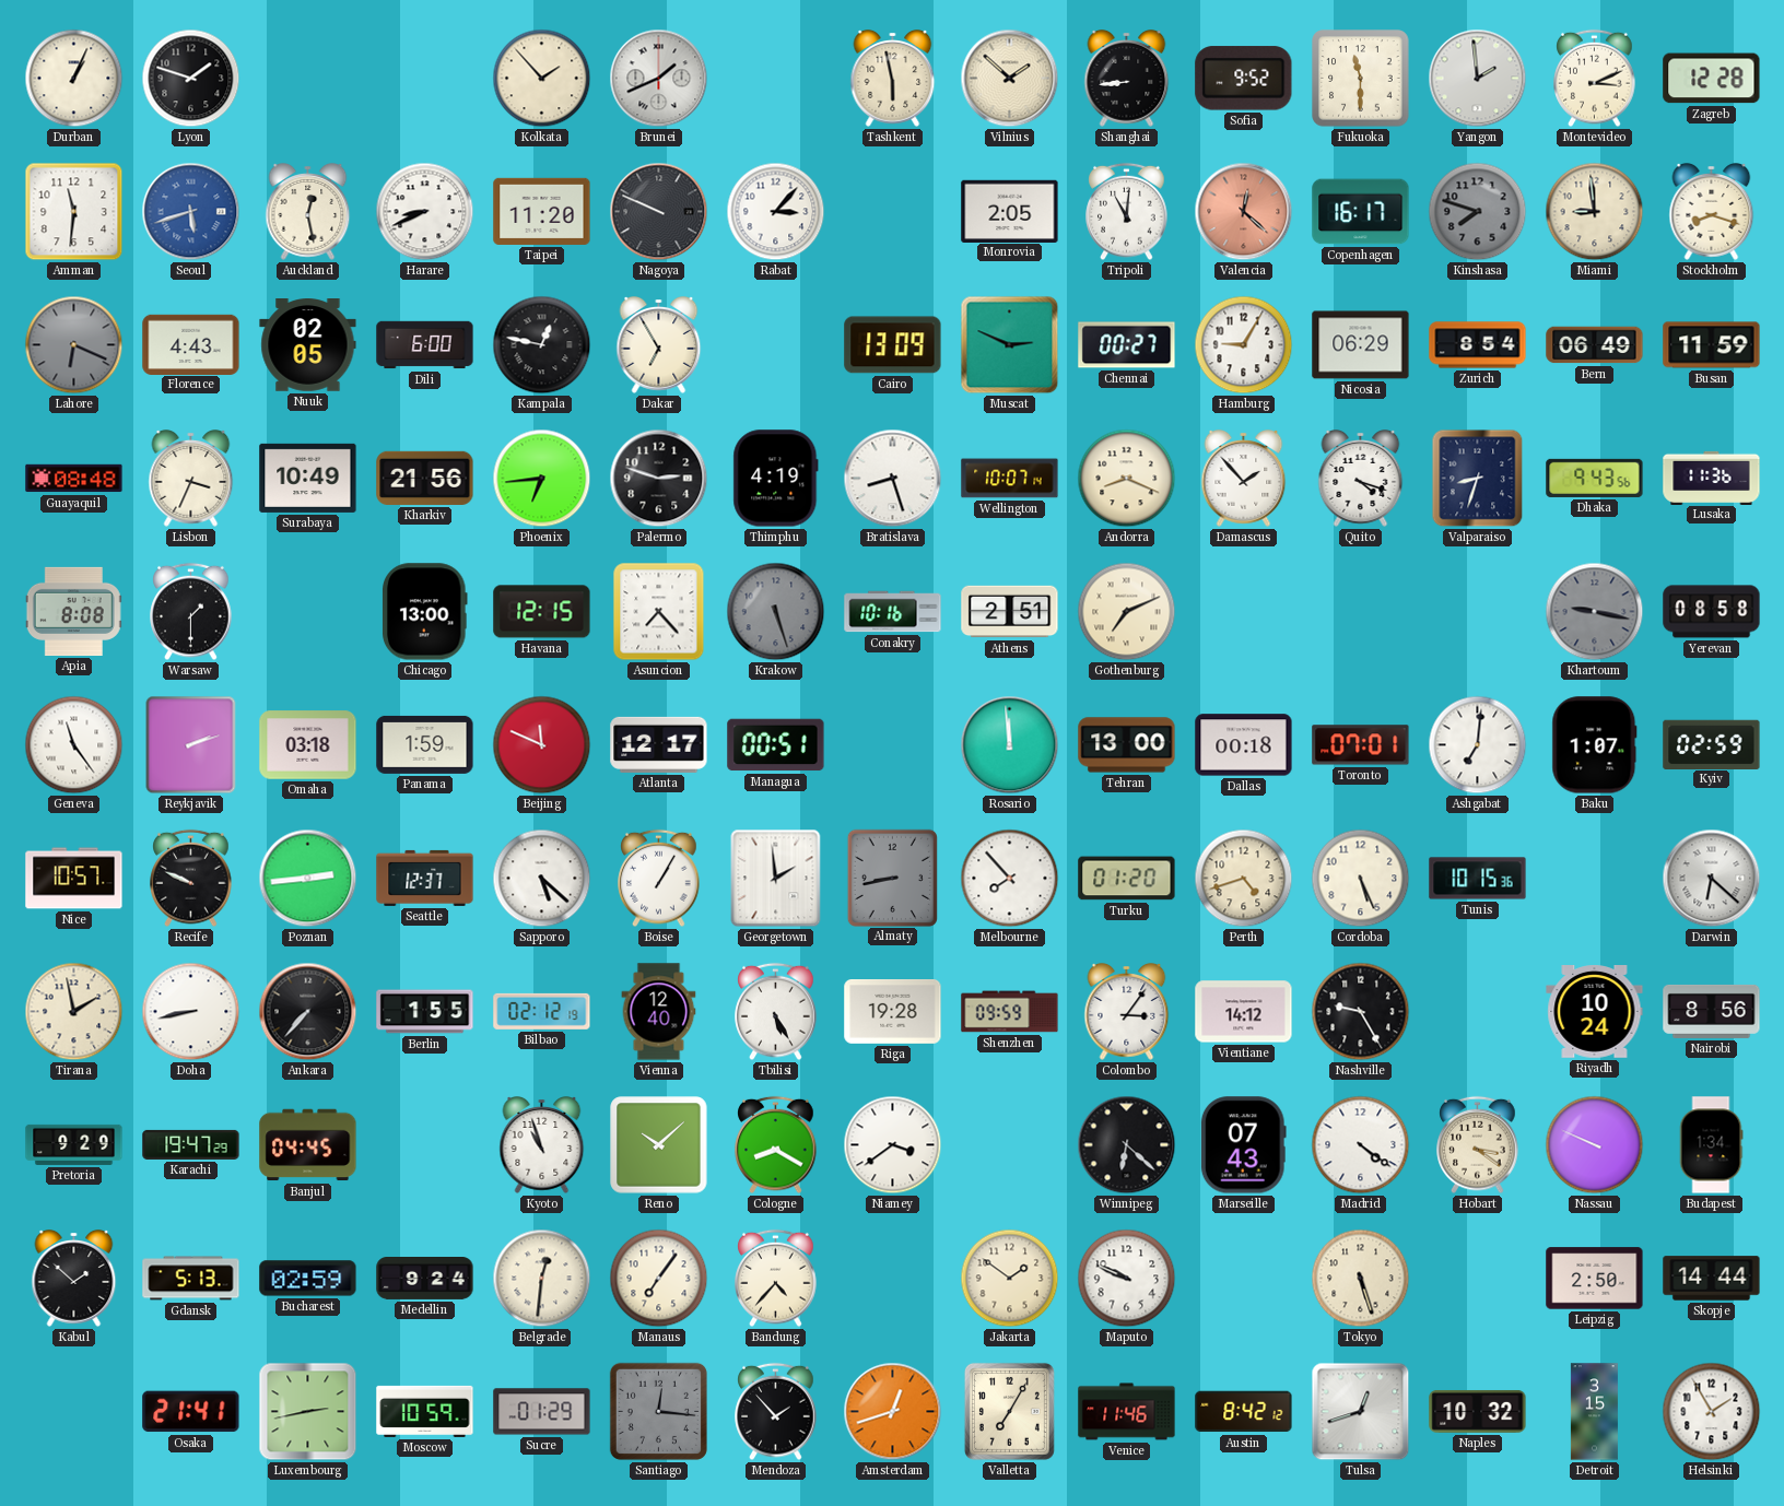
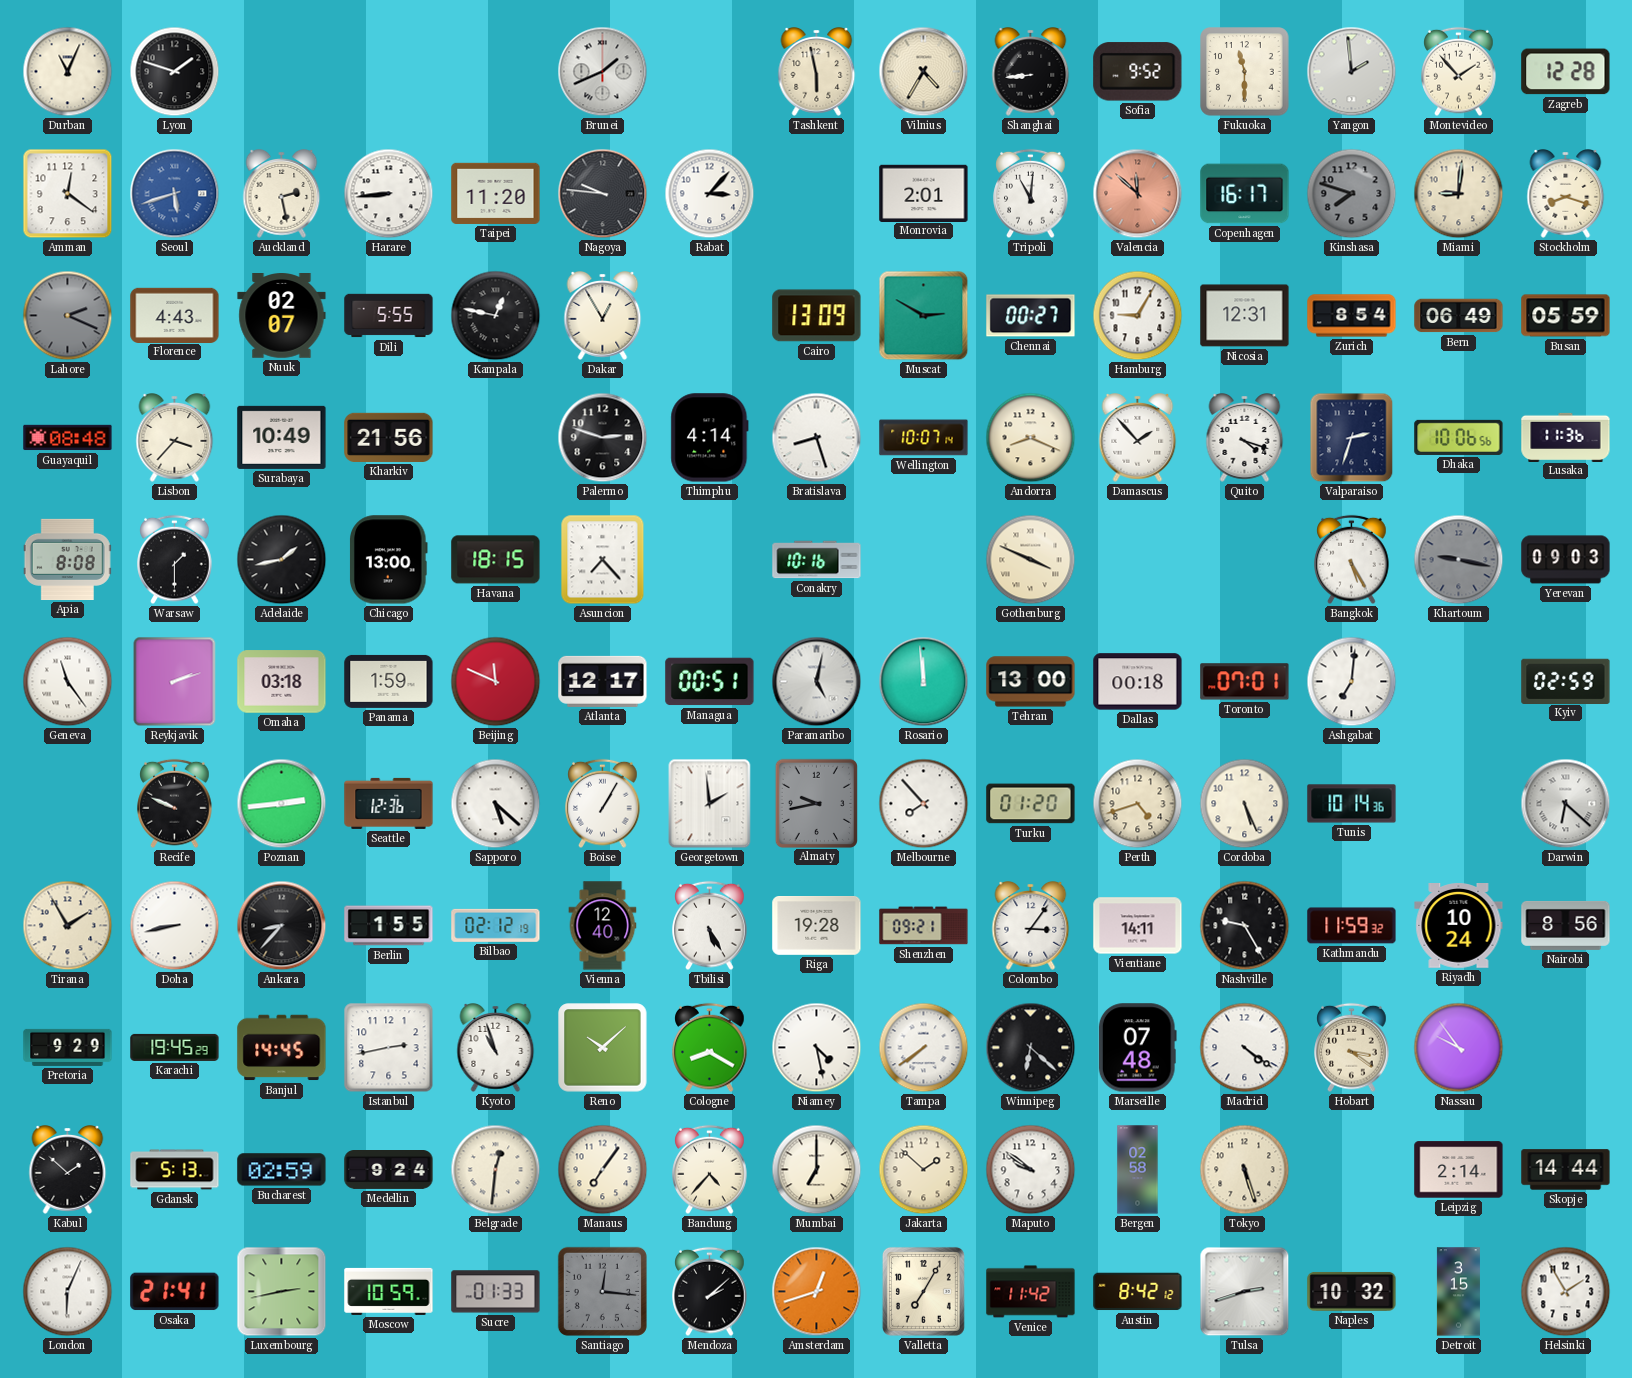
Durban: 1:04 -> 11:04 (68, 72)
Kolkata: 1:53 -> none (542, 79)
Vilnius: 1:52 -> 4:35 (924, 72)
Montevideo: 3:11 -> 1:53 (1459, 72)
Amman: 11:31 -> 12:21 (68, 194)
Auckland: 12:28 -> 2:28 (282, 194)
Harare: 8:41 -> 8:44 (389, 194)
Nagoya: 9:49 -> 9:46 (603, 194)
Monrovia: 2:05 -> 2:01 (924, 193)
Valencia: 12:22 -> 11:52 (1138, 194)
Miami: 8:59 -> 9:01 (1459, 194)
Lahore: 6:19 -> 2:19 (68, 316)
Nuuk: 02:05 -> 02:07 (282, 316)
Dili: 6:00 -> 5:55 (389, 316)
Dakar: 6:55 -> 12:55 (603, 316)
Muscat: 2:49 -> 2:50 (924, 316)
Nicosia: 06:29 -> 12:31 (1245, 316)
Busan: 11:59 -> 05:59 (1566, 316)
Lisbon: 3:34 -> 3:37 (175, 438)
Phoenix: 6:44 -> none (542, 479)
Thimphu: 4:19 -> 4:14 (710, 438)
Valparaiso: 8:33 -> 2:33 (1352, 438)
Dhaka: 9:43 -> 10:06 (1459, 437)
Adelaide: none -> 1:43 (282, 560)
Havana: 12:15 -> 18:15 (496, 560)
Krakow: 5:27 -> none (776, 612)
Athens: 2:51 -> none (1010, 612)
Gothenburg: 7:11 -> 3:49 (1031, 560)
Bangkok: none -> 5:25 (1352, 560)
Yerevan: 08:58 -> 09:03 (1566, 560)
Paramaribo: none -> 5:02 (817, 682)
Baku: 1:07 -> none (1595, 745)
Nice: 10:57 -> none (74, 879)
Seattle: 12:37 -> 12:36 (389, 803)
Almaty: 8:43 -> 9:43 (816, 803)
Tunis: 10:15 -> 10:14 (1352, 804)
Tirana: 1:58 -> 1:55 (68, 926)
Ankara: 7:37 -> 8:37 (282, 926)
Shenzhen: 09:59 -> 09:21 (924, 926)
Vientiane: 14:12 -> 14:11 (1138, 926)
Kathmandu: none -> 11:59 (1352, 926)
Karachi: 19:47 -> 19:45 (175, 1047)
Banjul: 04:45 -> 14:45 (282, 1048)
Istanbul: none -> 2:43 (389, 1048)
Niamey: 3:39 -> 4:28 (817, 1048)
Tampa: none -> 7:39 (924, 1048)
Marseille: 07:43 -> 07:48 (1137, 1048)
Nassau: 9:49 -> 9:54 (1459, 1048)
Budapest: 1:34 -> none (1711, 1145)
Mumbai: none -> 7:00 (817, 1170)
Jakarta: 1:51 -> 1:52 (924, 1170)
Maputo: 9:49 -> 9:51 (1031, 1170)
Bergen: none -> 02:58 (1138, 1170)
Leipzig: 2:50 -> 2:14 (1459, 1170)
London: none -> 6:04 (68, 1292)
Sucre: 01:29 -> 01:33 (496, 1292)
Mendoza: 1:53 -> 2:08 (710, 1292)
Venice: 11:46 -> 11:42 (1031, 1292)
Tulsa: 12:42 -> 2:42 (1245, 1292)
